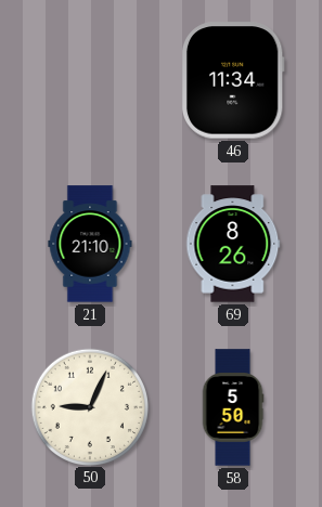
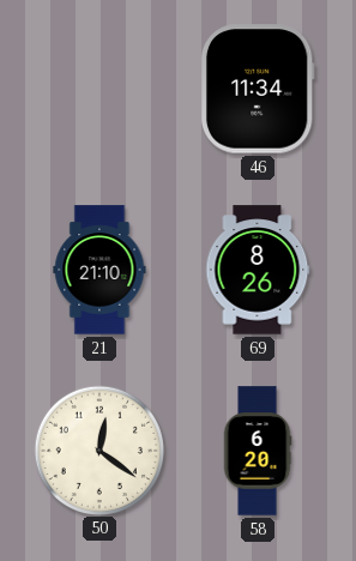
50: 9:04 -> 12:21 (98, 450)
58: 5:50 -> 6:20 (258, 451)
